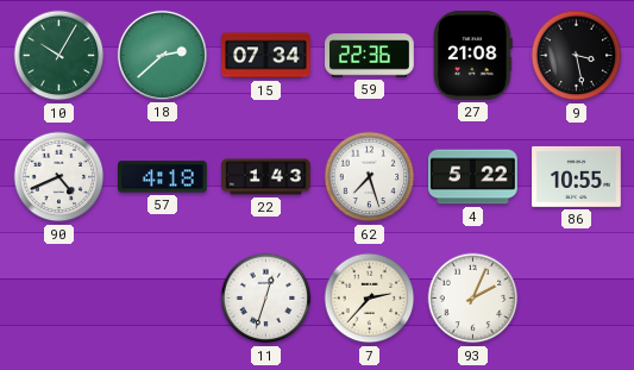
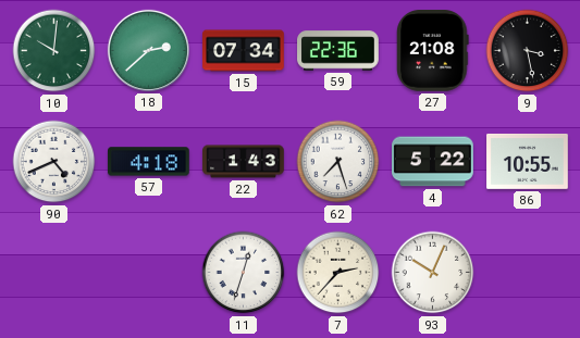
10: 10:05 -> 10:01 (54, 51)
93: 2:04 -> 10:04 (433, 273)
